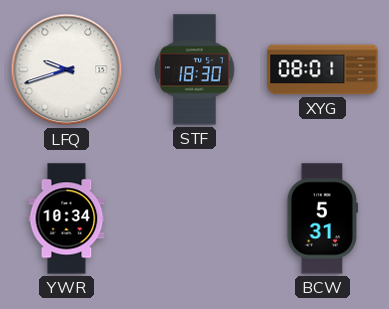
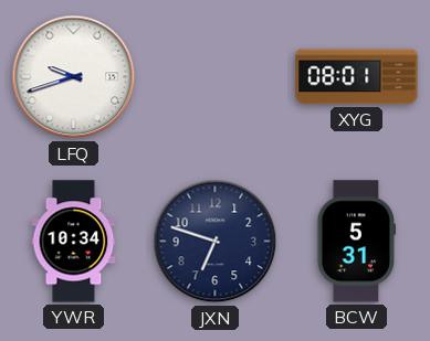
STF: 18:30 -> none (195, 70)
JXN: none -> 6:48 (216, 242)
